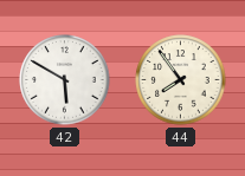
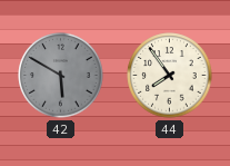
42 dial: white -> grey (61, 76)
